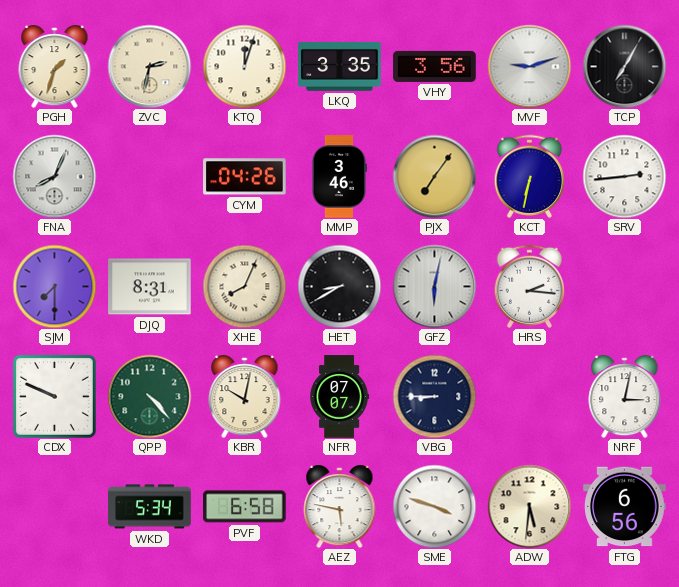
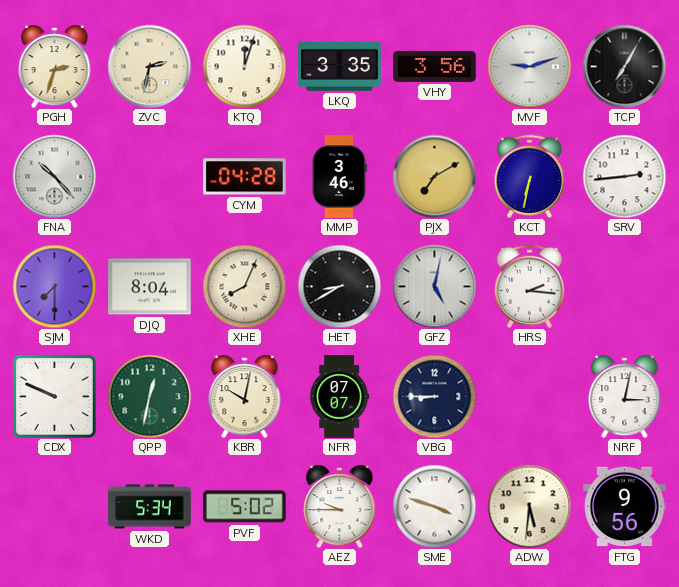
PGH: 1:33 -> 2:33 (55, 67)
FNA: 8:04 -> 10:23 (54, 176)
CYM: 04:26 -> 04:28 (245, 177)
PJX: 7:06 -> 7:10 (434, 176)
DJQ: 8:31 -> 8:04 (150, 287)
GFZ: 6:02 -> 5:02 (434, 286)
QPP: 4:23 -> 12:32 (149, 396)
PVF: 6:58 -> 5:02 (245, 507)
AEZ: 5:47 -> 9:45 (340, 507)
FTG: 6:56 -> 9:56 (625, 507)
